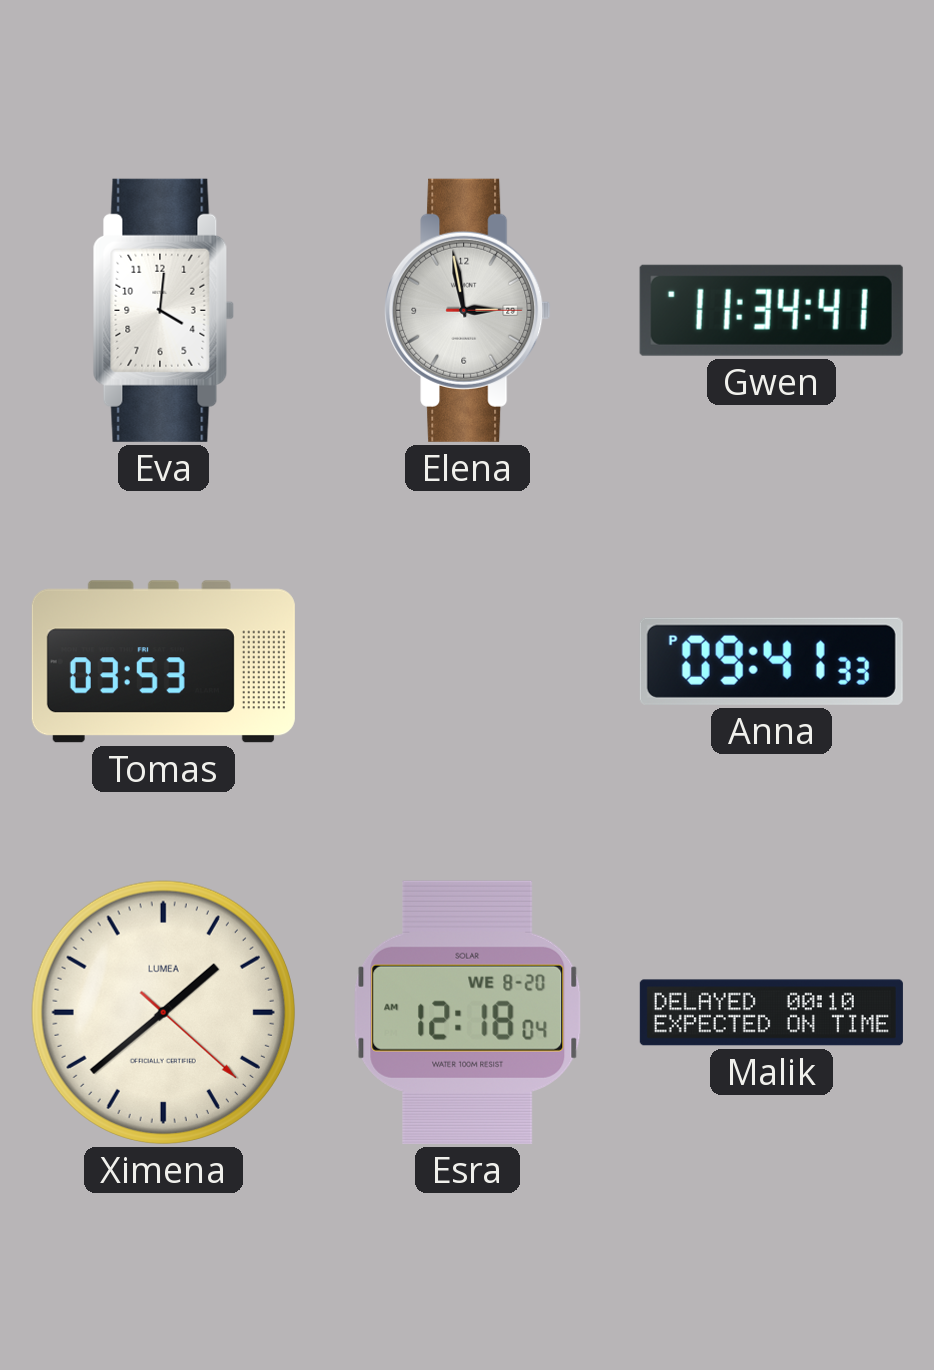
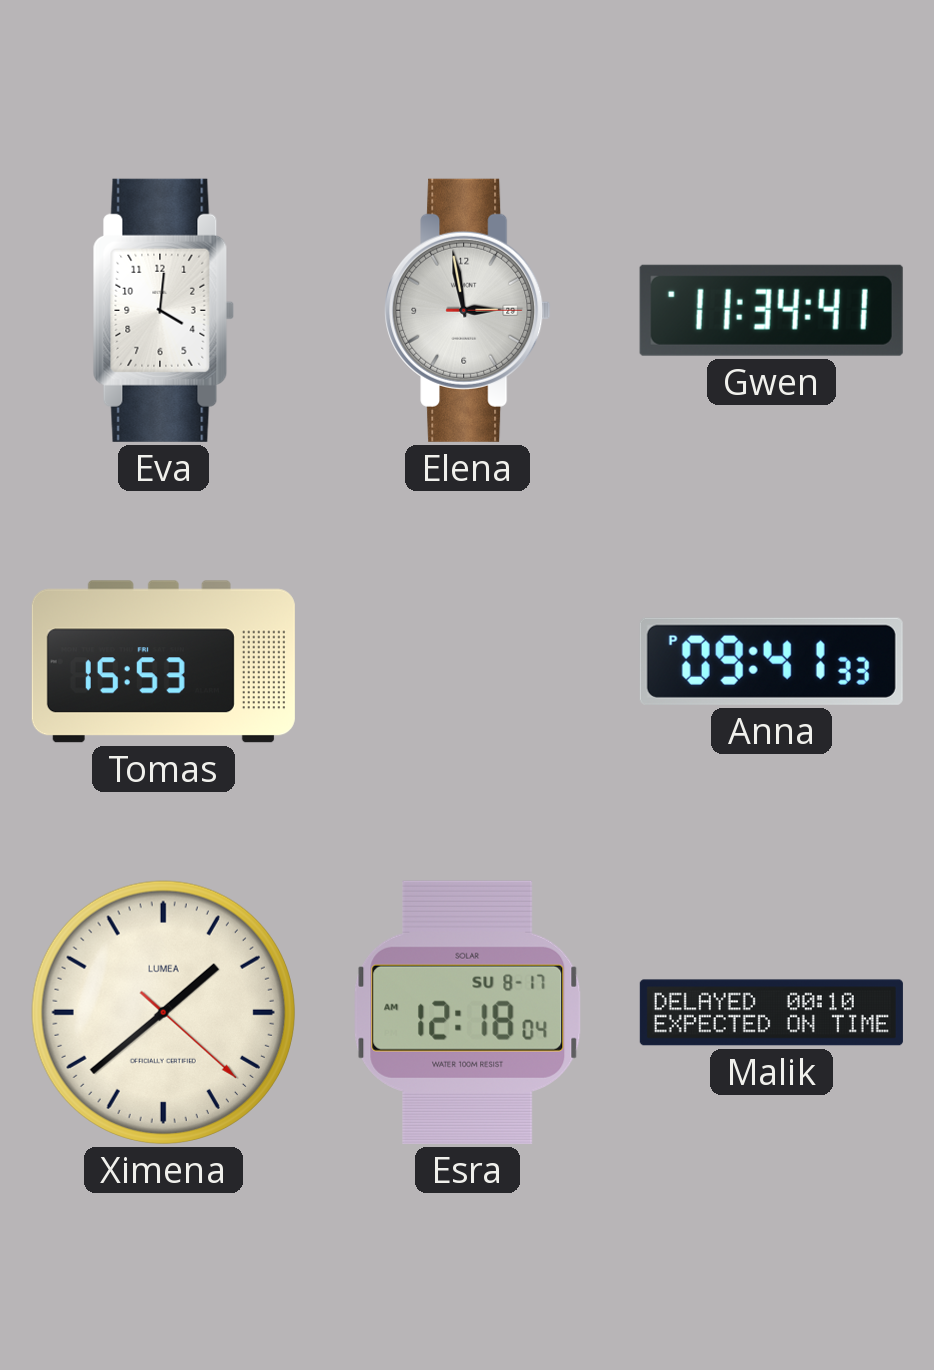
Tomas: 03:53 -> 15:53 (163, 662)
Esra date: WE 8-20 -> SU 8-17 (468, 1012)
